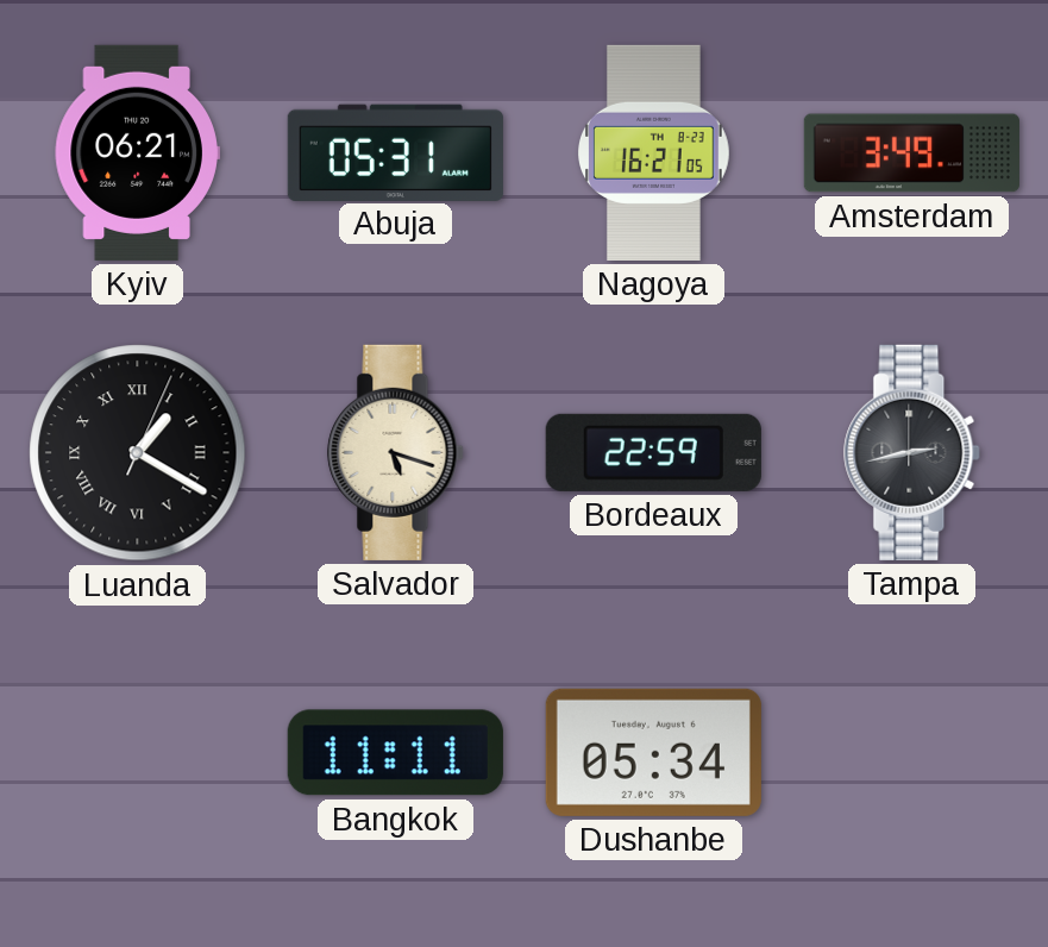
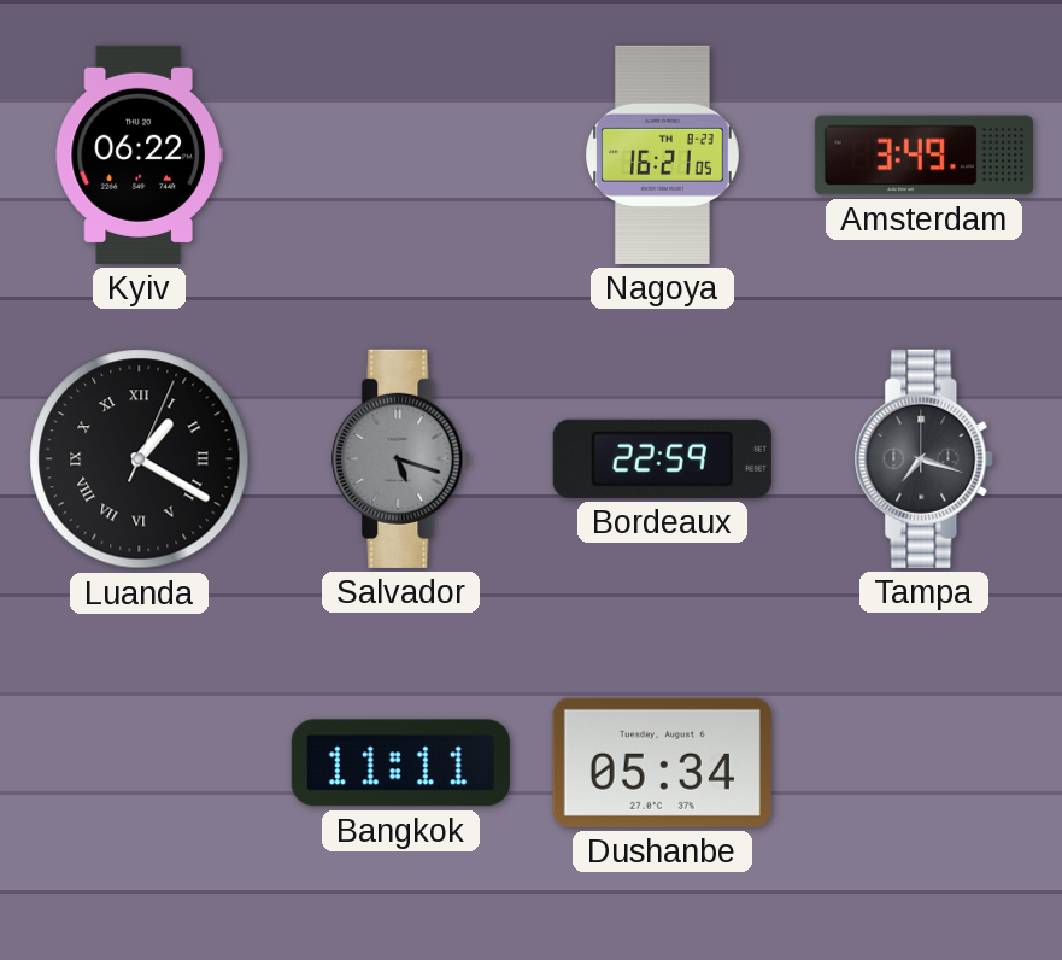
Kyiv: 06:21 -> 06:22 (139, 154)
Abuja: 05:31 -> none (395, 152)
Salvador dial: cream -> grey (401, 458)
Tampa: 2:43 -> 7:18 (925, 458)
